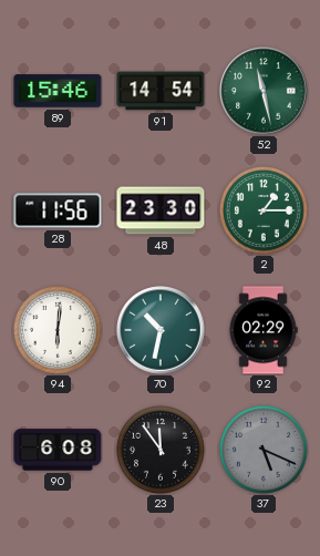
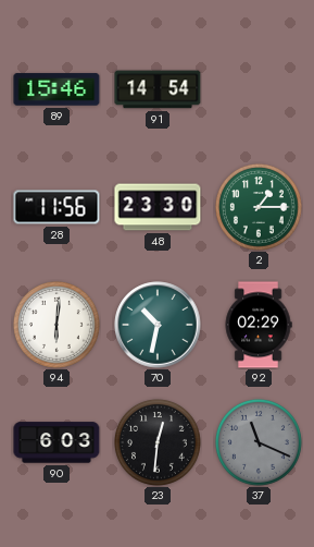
52: 11:28 -> none (264, 91)
90: 6:08 -> 6:03 (56, 442)
23: 11:54 -> 12:31 (158, 442)
37: 5:19 -> 11:19 (259, 442)
